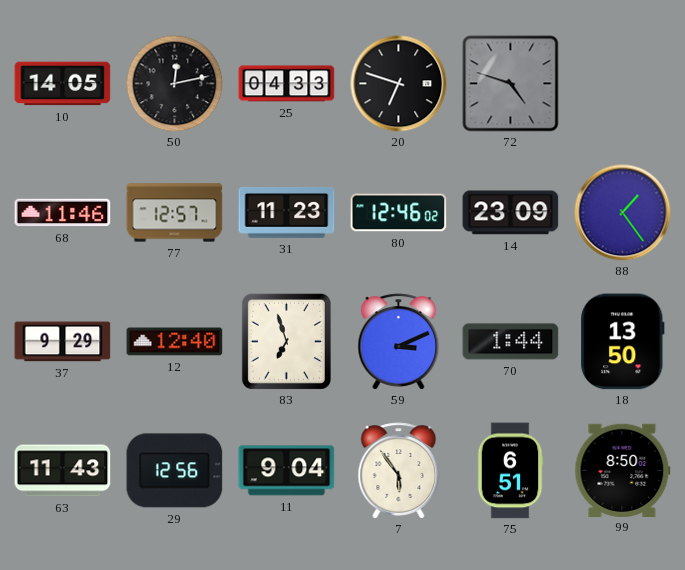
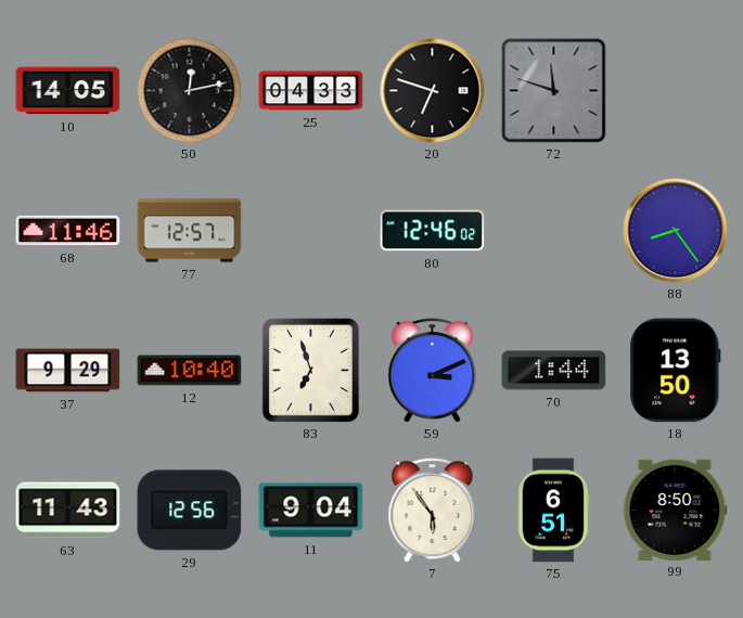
72: 4:48 -> 11:48 (554, 91)
31: 11:23 -> none (287, 212)
14: 23:09 -> none (511, 213)
88: 1:24 -> 8:24 (676, 231)
12: 12:40 -> 10:40 (190, 371)
